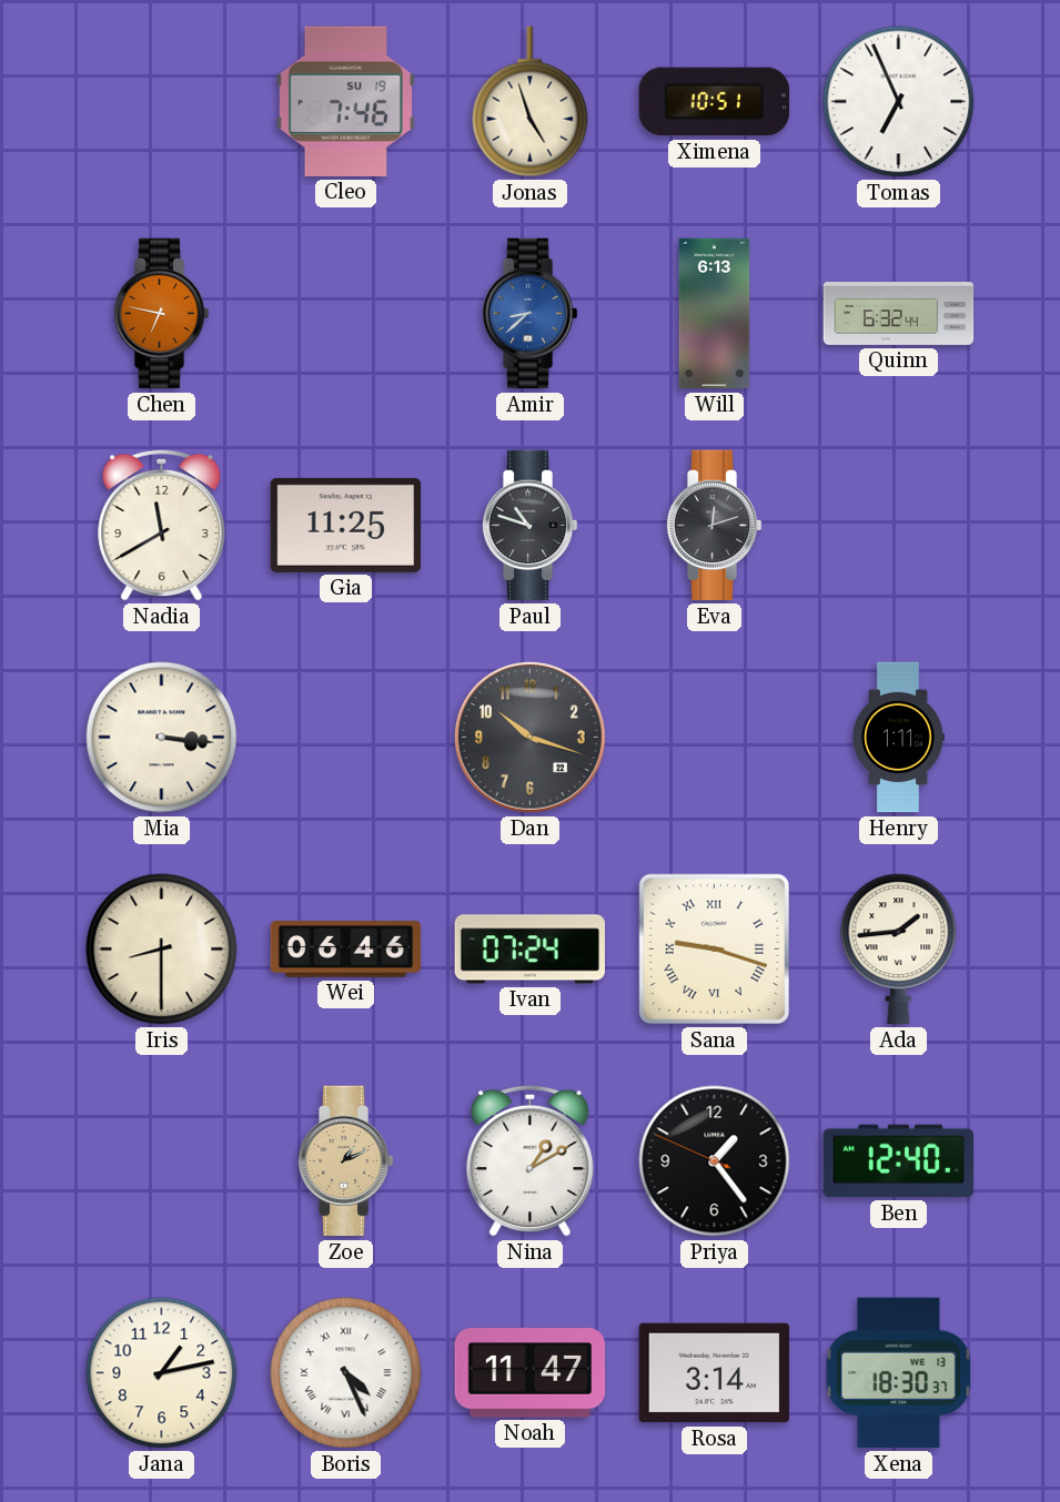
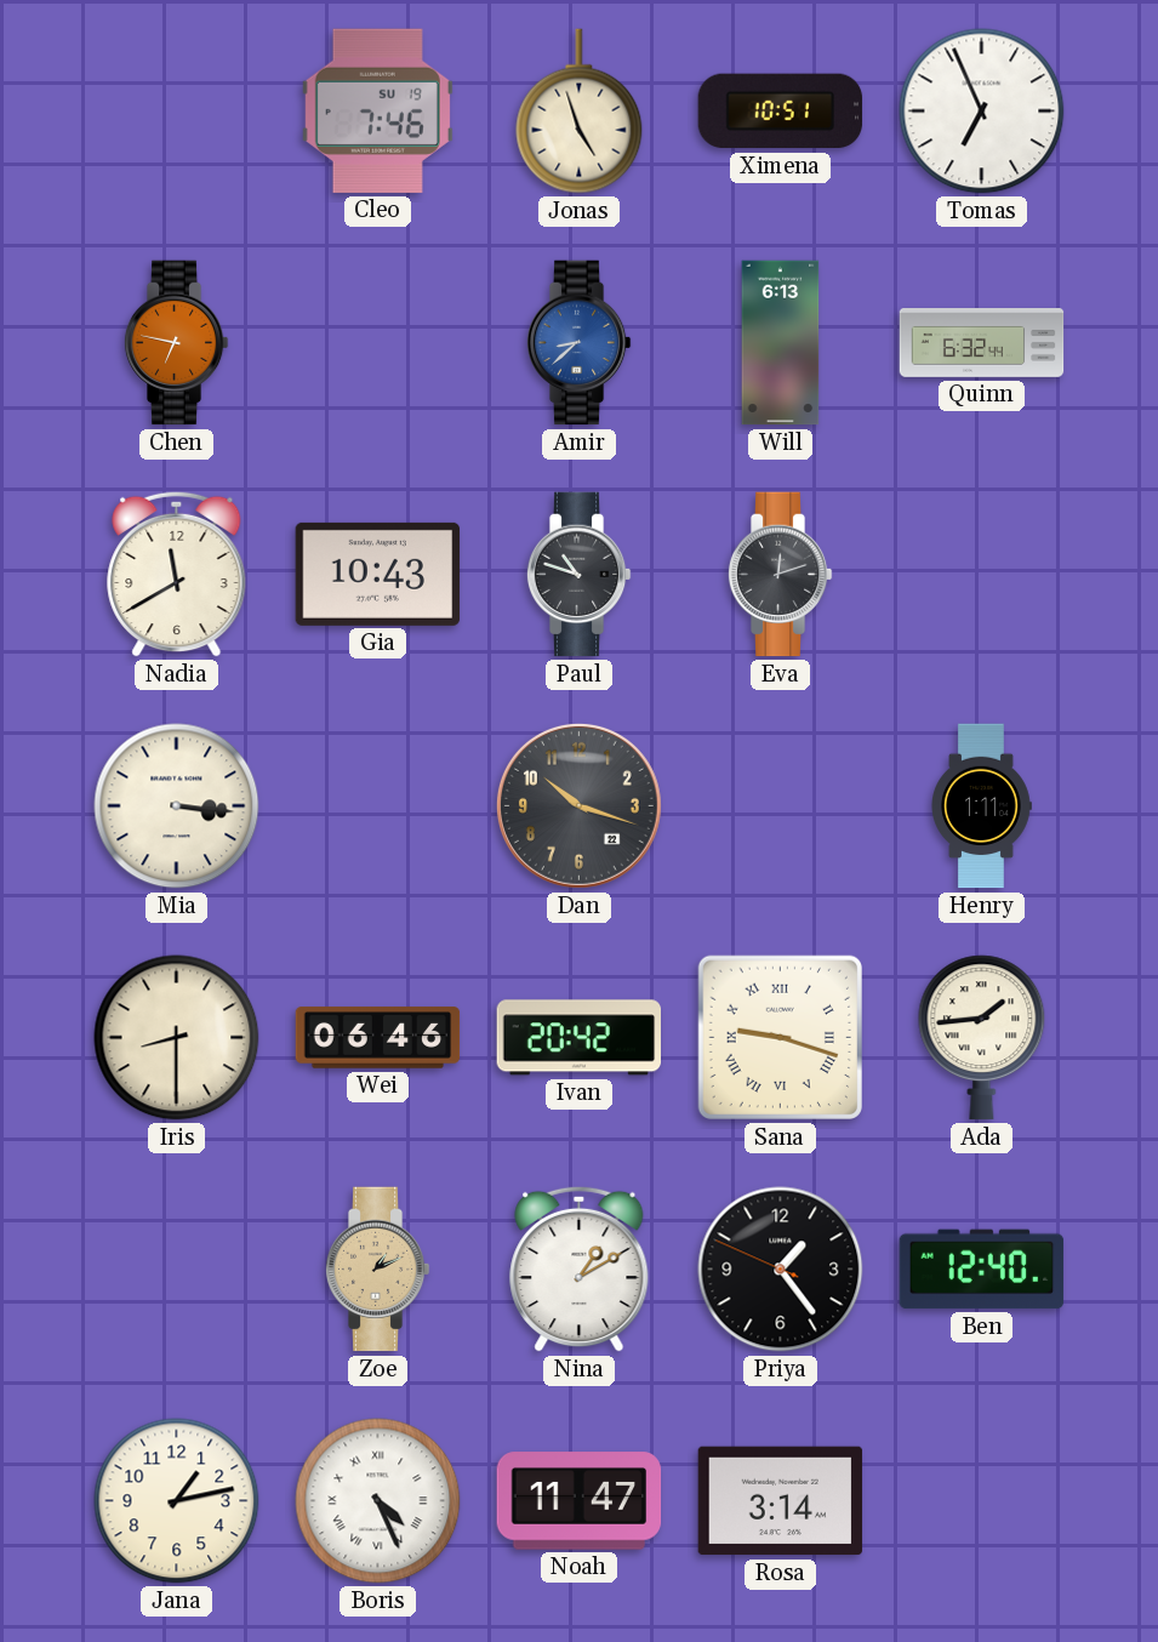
Gia: 11:25 -> 10:43 (378, 574)
Ivan: 07:24 -> 20:42 (578, 1038)
Xena: 18:30 -> none (899, 1373)
